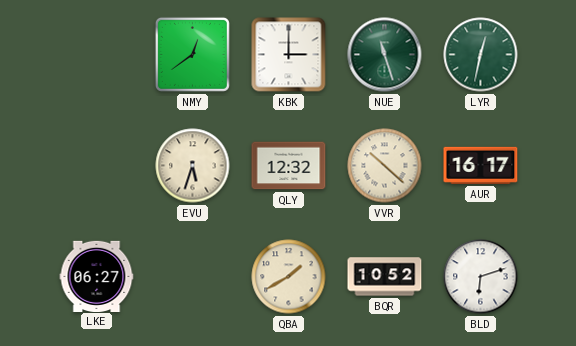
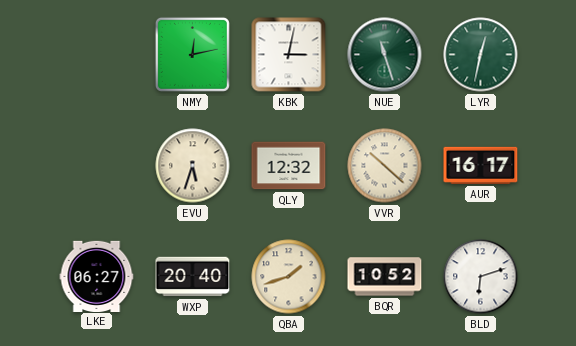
NMY: 12:39 -> 12:13 (192, 54)
KBK: 3:00 -> 3:02 (289, 55)
WXP: none -> 20:40 (193, 277)
QBA: 1:40 -> 1:42 (289, 277)
